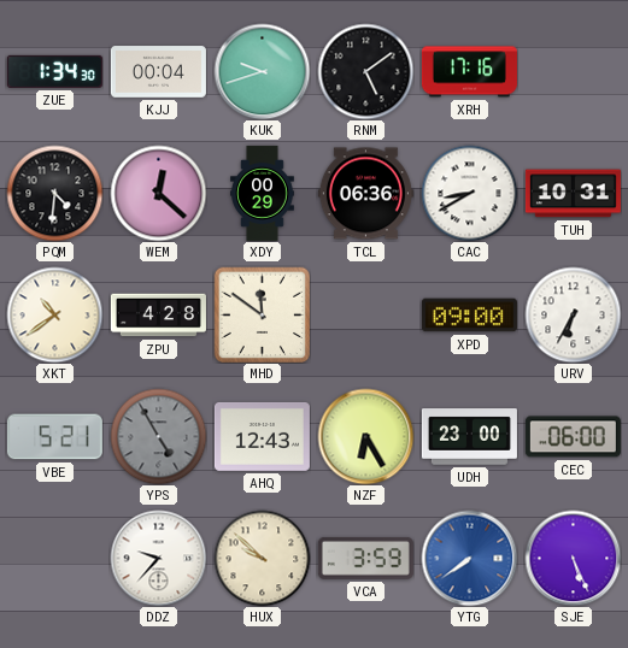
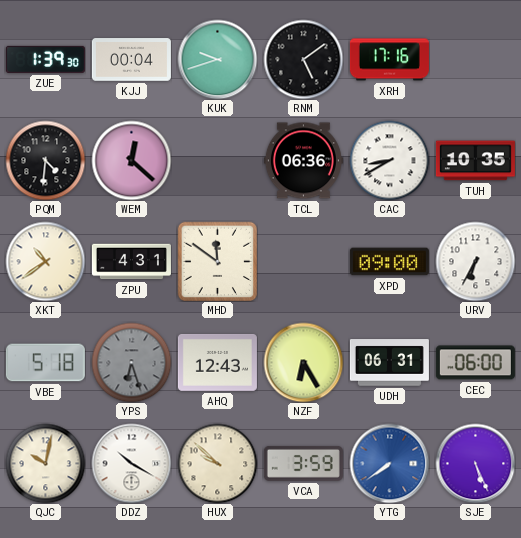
ZUE: 1:34 -> 1:39 (45, 59)
XDY: 00:29 -> none (263, 193)
TUH: 10:31 -> 10:35 (475, 161)
ZPU: 4:28 -> 4:31 (131, 262)
VBE: 5:21 -> 5:18 (45, 363)
YPS: 4:55 -> 6:27 (131, 362)
UDH: 23:00 -> 06:31 (389, 363)
QJC: none -> 10:02 (45, 463)
DDZ: 9:37 -> 10:20 (131, 463)
